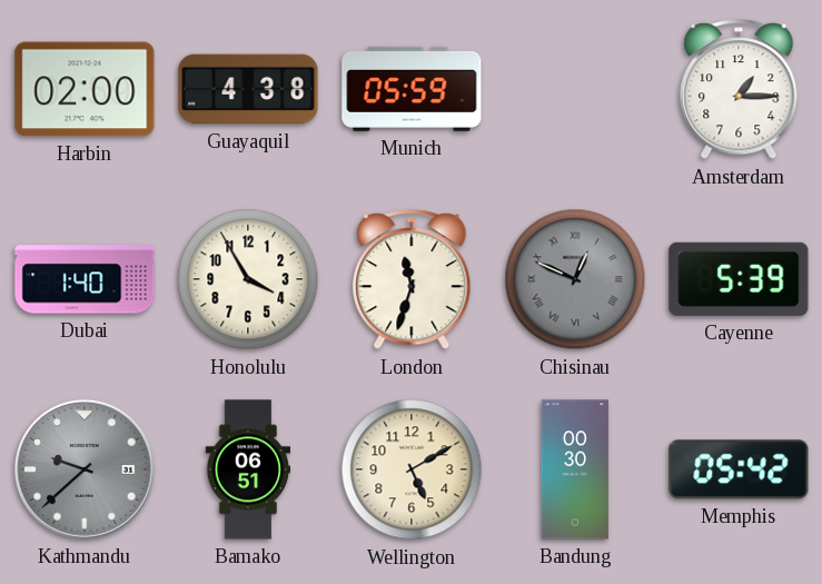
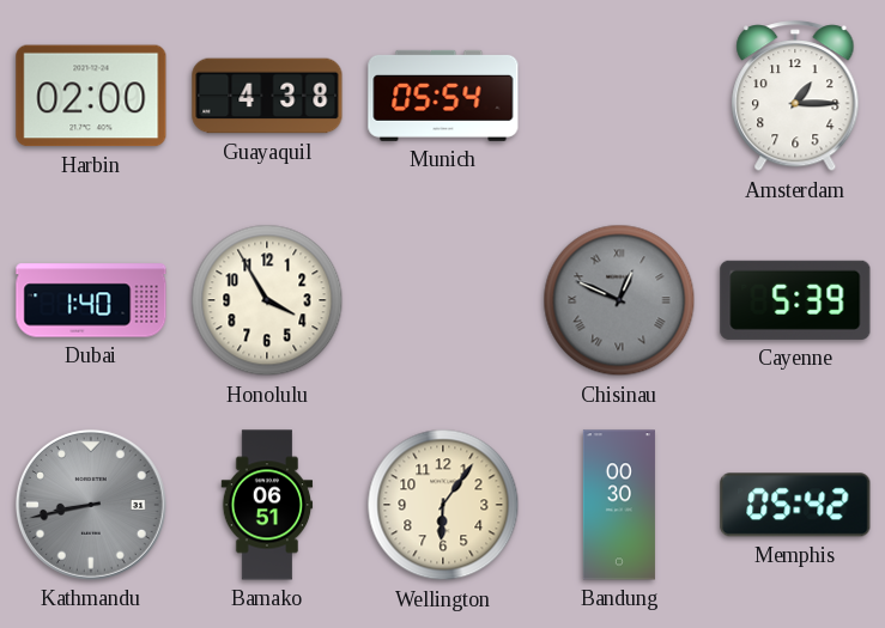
Munich: 05:59 -> 05:54 (443, 96)
London: 11:33 -> none (412, 280)
Kathmandu: 9:38 -> 8:43 (91, 505)
Wellington: 5:10 -> 6:06 (443, 505)
